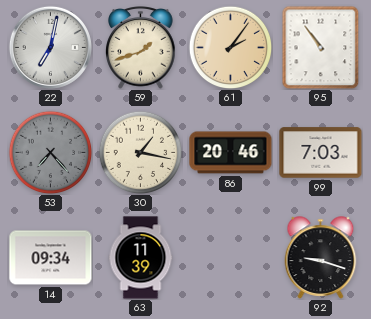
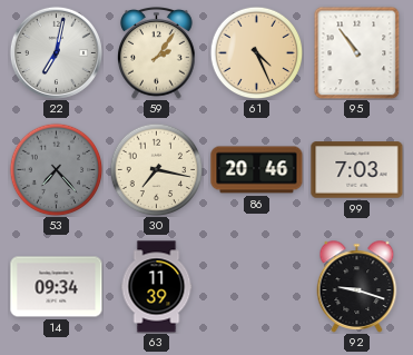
59: 1:42 -> 2:06 (157, 53)
61: 2:06 -> 4:26 (256, 52)
30: 1:17 -> 7:17 (156, 169)
